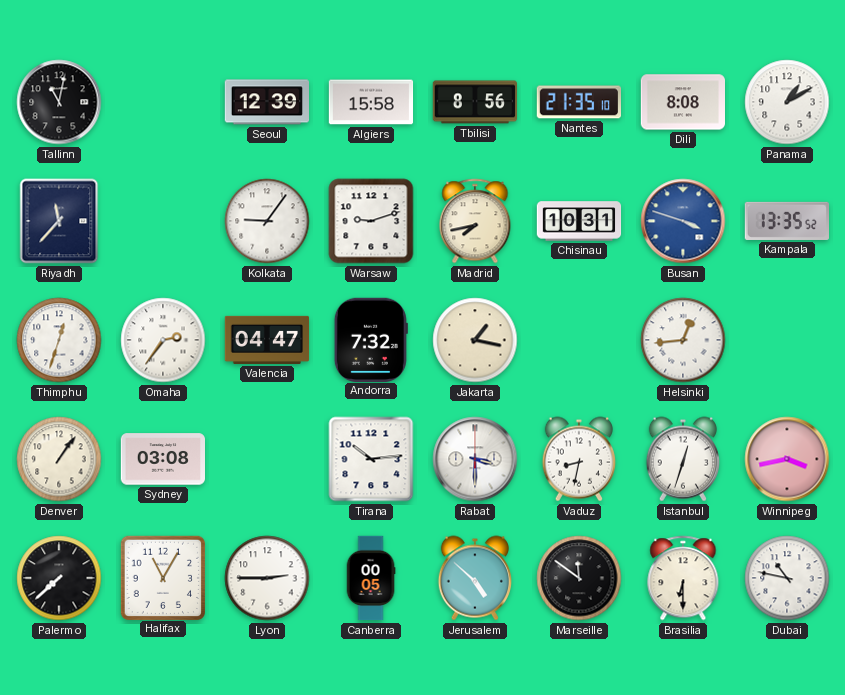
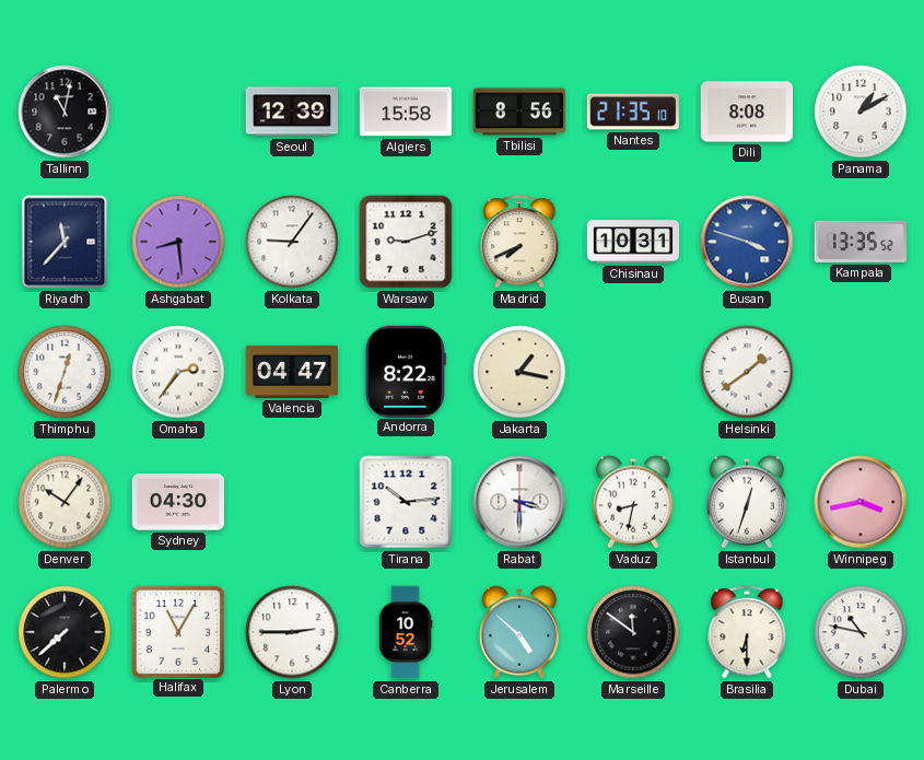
Ashgabat: none -> 8:29 (178, 242)
Madrid: 7:43 -> 7:41 (519, 242)
Andorra: 7:32 -> 8:22 (406, 371)
Helsinki: 12:44 -> 1:39 (747, 372)
Denver: 1:06 -> 10:06 (65, 502)
Sydney: 03:08 -> 04:30 (177, 502)
Canberra: 00:05 -> 10:52 (406, 632)
